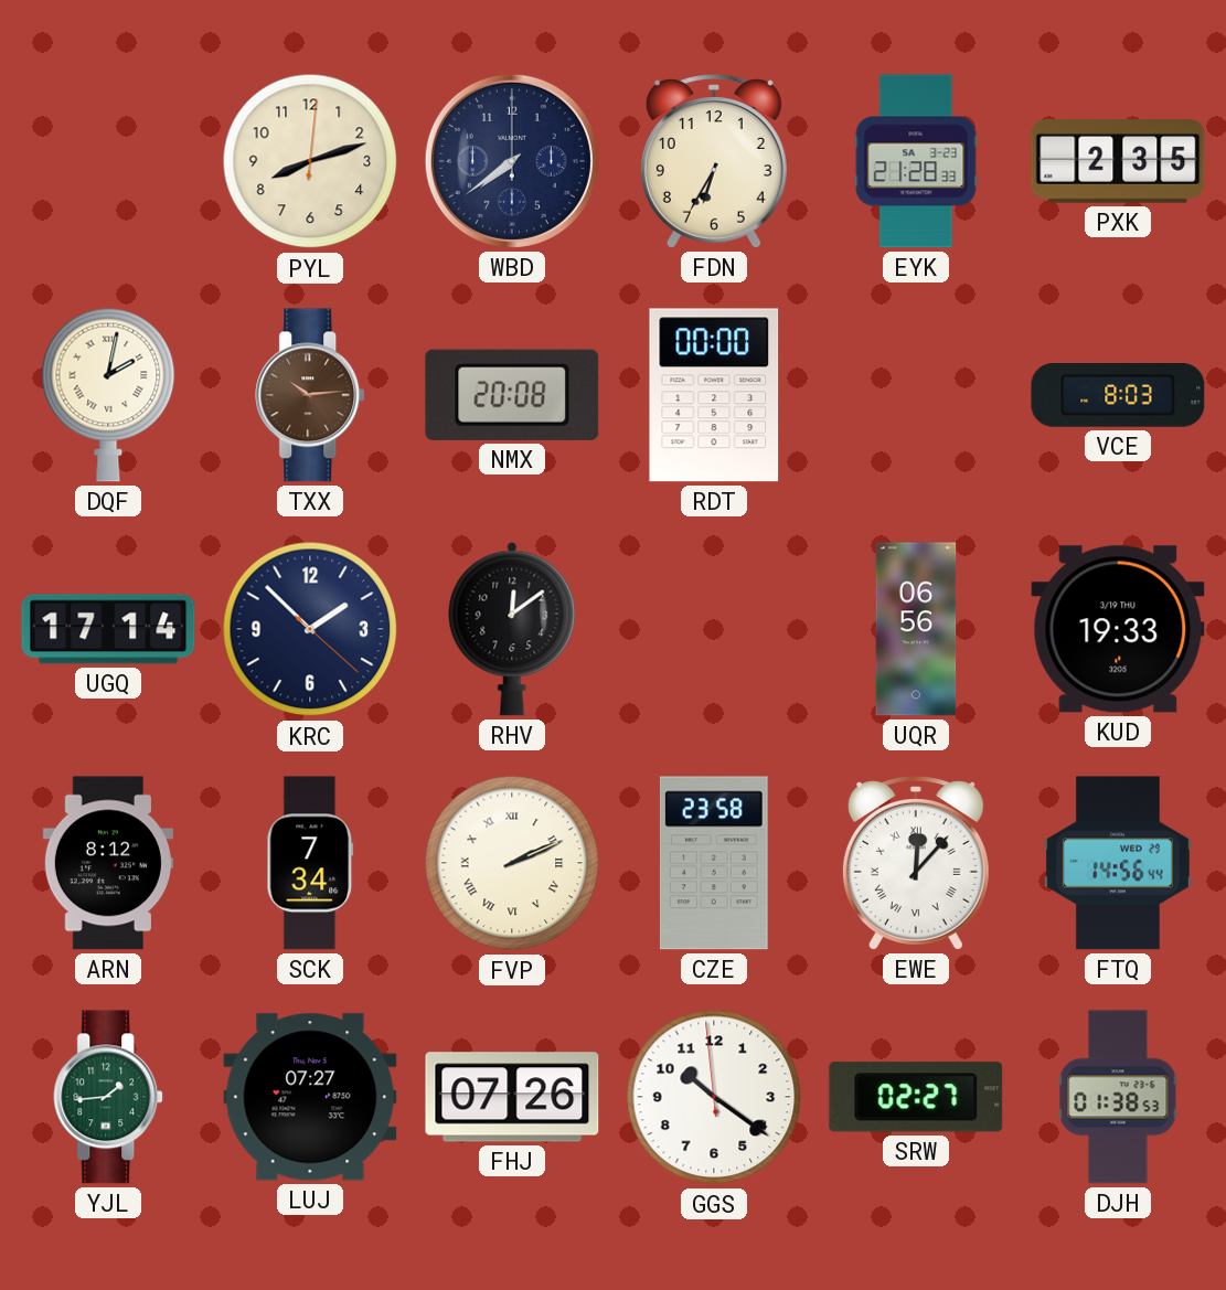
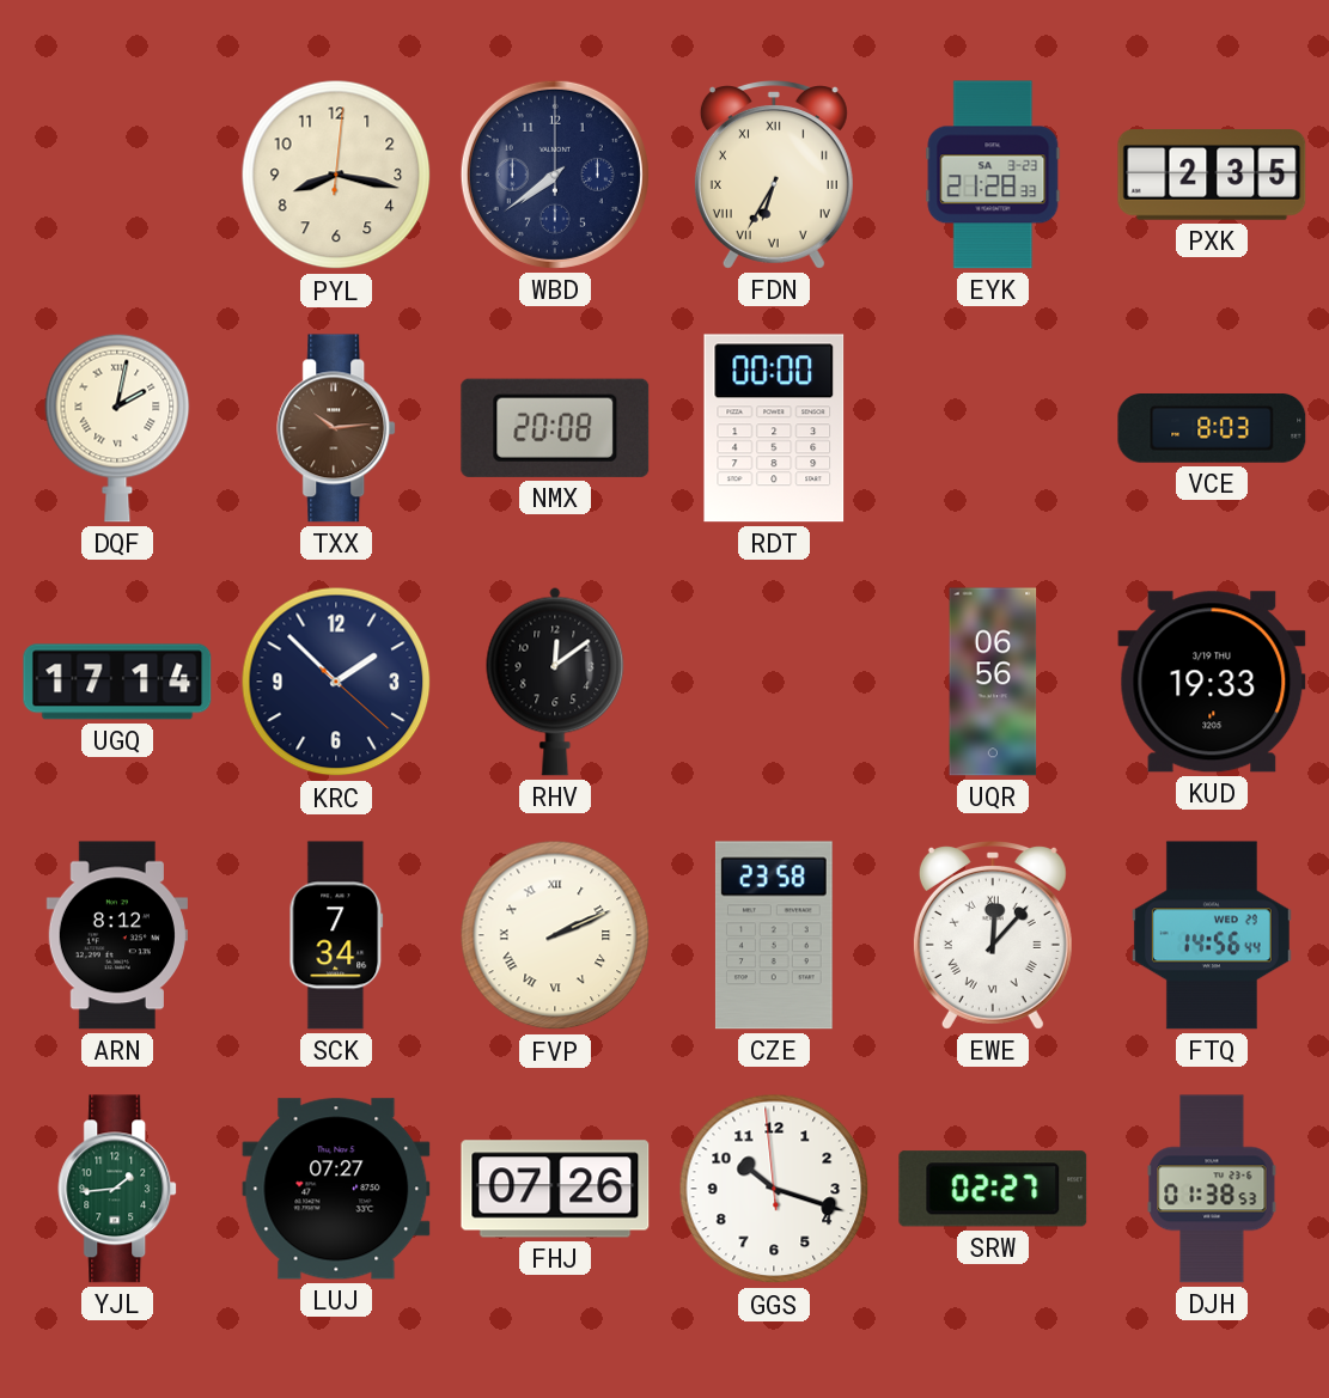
PYL: 8:12 -> 8:17 (336, 175)
FDN numerals: Arabic -> Roman (774, 175)
GGS: 10:20 -> 10:17 (774, 1189)
